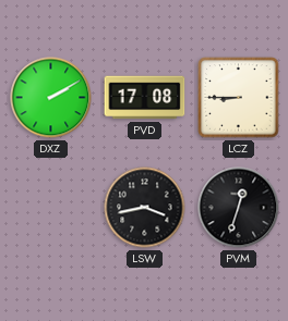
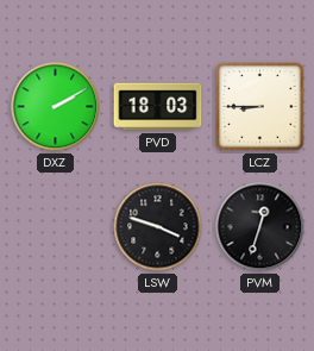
PVD: 17:08 -> 18:03 (158, 107)
LSW: 3:43 -> 3:48 (158, 227)
